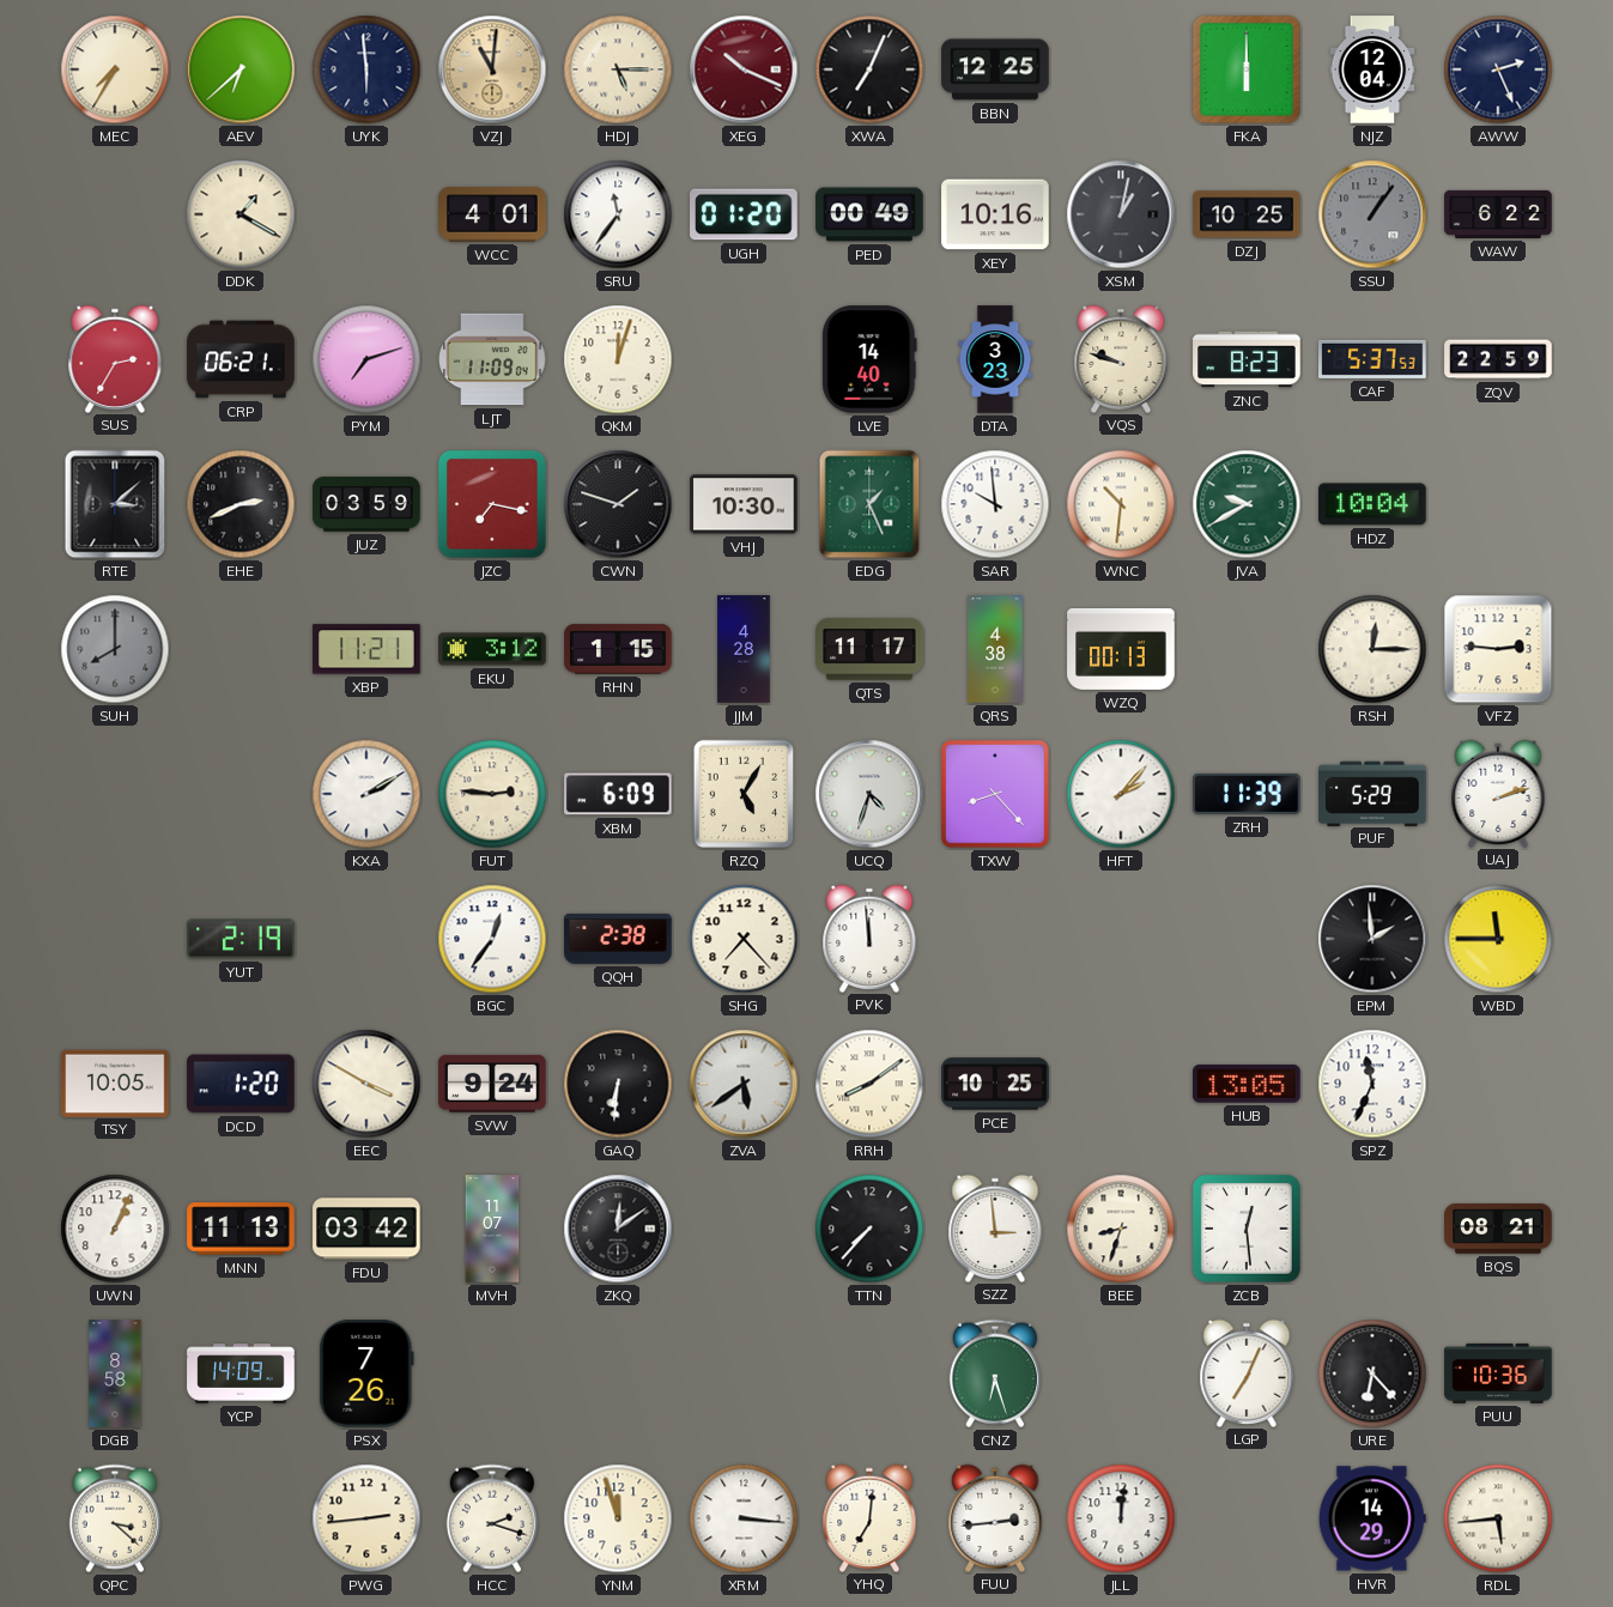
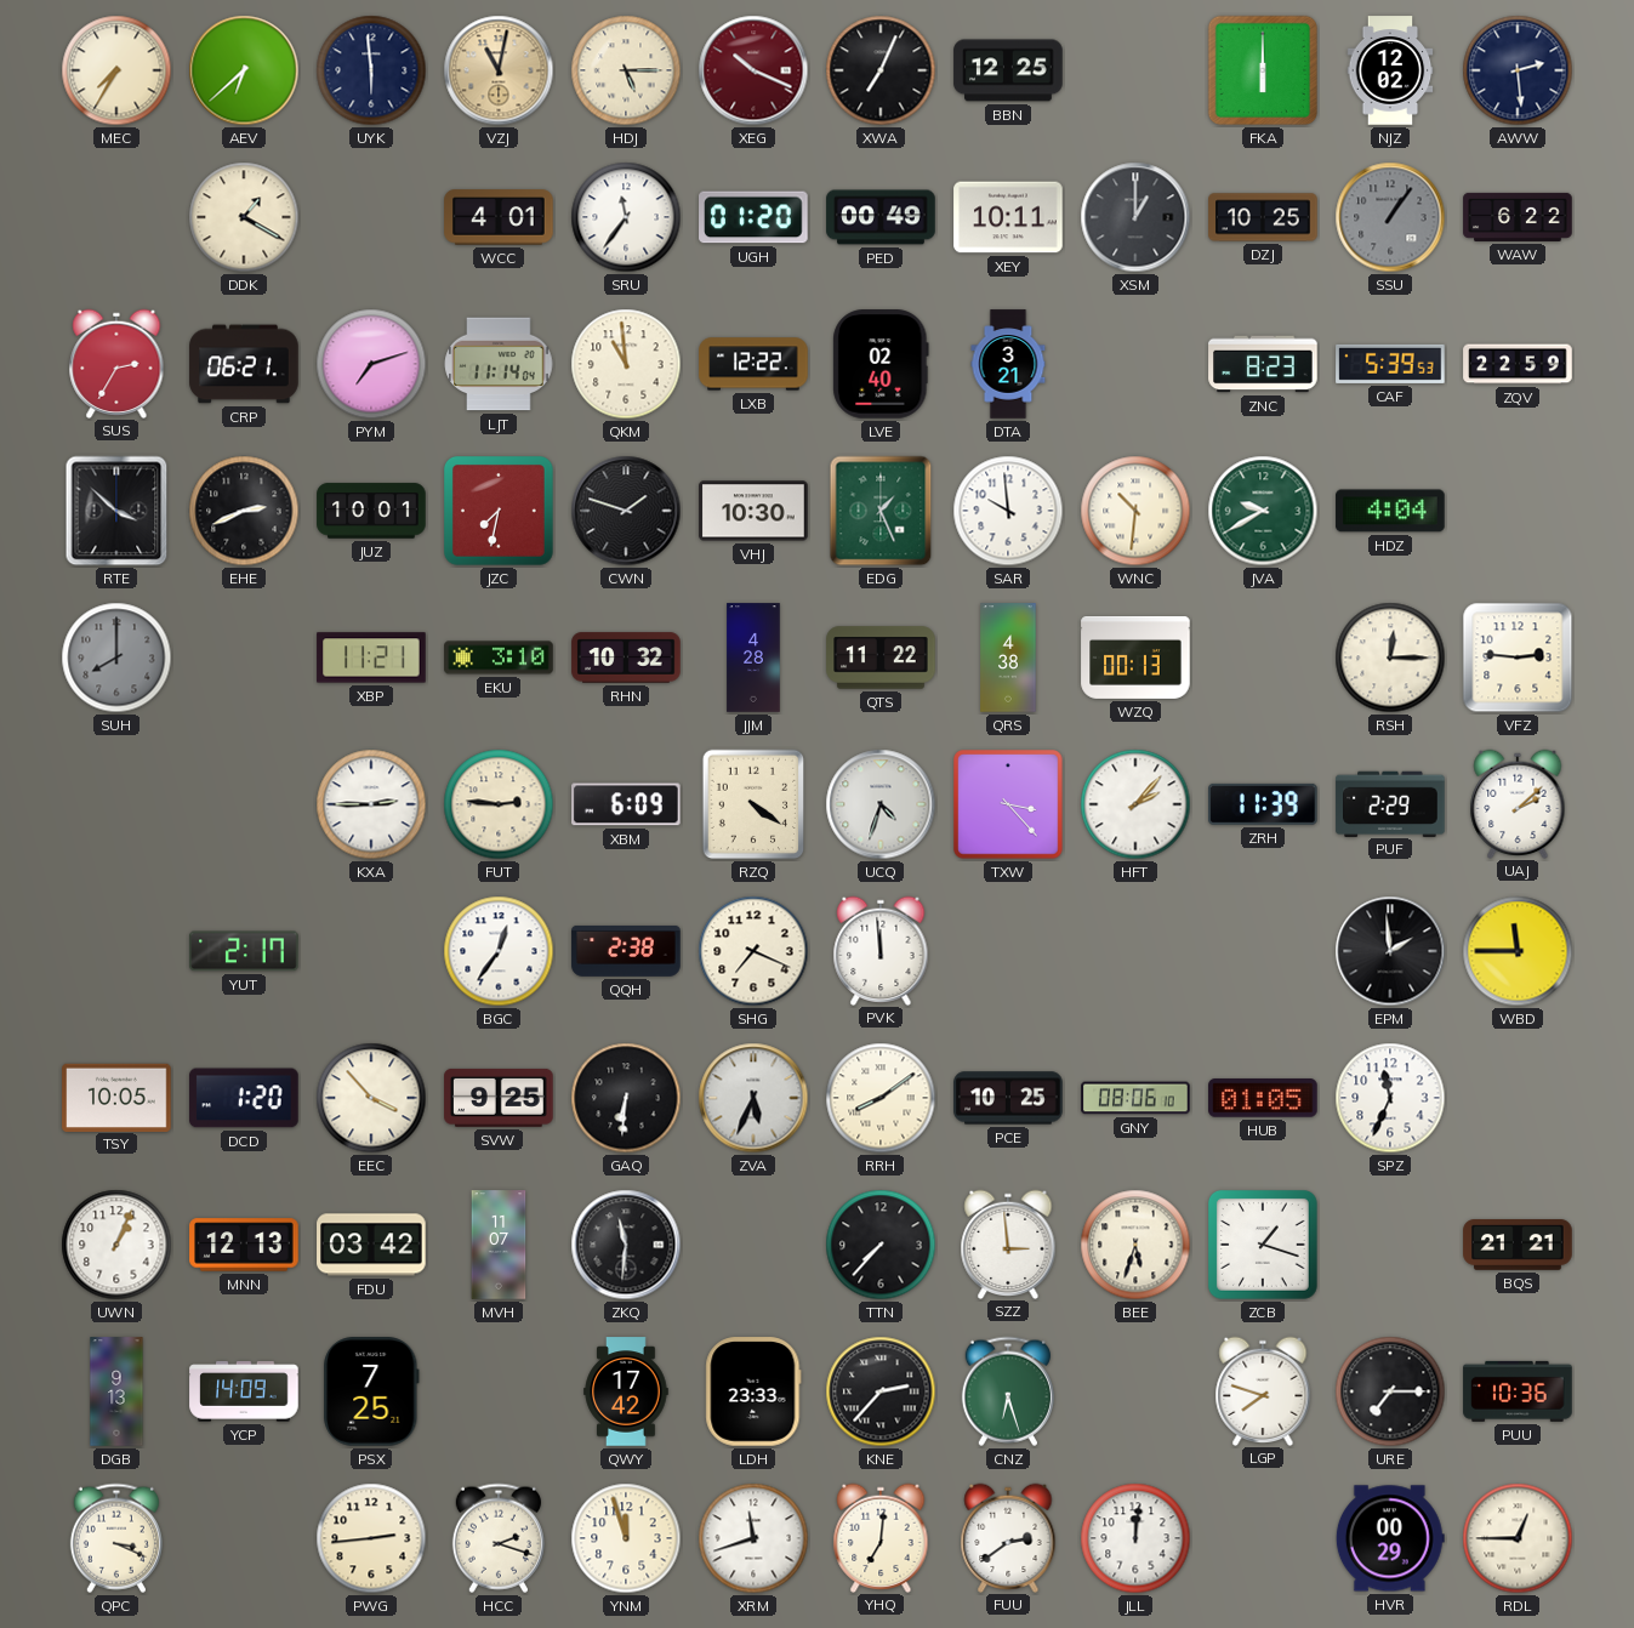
VZJ: 11:01 -> 11:02 (499, 70)
NJZ: 12:04 -> 12:02 (1390, 70)
AWW: 2:26 -> 2:29 (1518, 70)
XEY: 10:16 -> 10:11 (1008, 217)
XSM: 1:02 -> 1:00 (1135, 217)
LJT: 11:09 -> 11:14 (499, 364)
QKM: 12:03 -> 10:59 (626, 364)
LXB: none -> 12:22 (753, 364)
LVE: 14:40 -> 02:40 (881, 364)
DTA: 3:23 -> 3:21 (1008, 364)
VQS: 9:48 -> none (1121, 358)
CAF: 5:37 -> 5:39 (1390, 364)
RTE: 3:08 -> 3:52 (116, 511)
JUZ: 03:59 -> 10:01 (371, 511)
JZC: 7:17 -> 7:32 (500, 512)
HDZ: 10:04 -> 4:04 (1390, 511)
EKU: 3:12 -> 3:10 (499, 658)
RHN: 1:15 -> 10:32 (626, 658)
QTS: 11:17 -> 11:22 (881, 658)
KXA: 2:10 -> 2:45 (371, 804)
RZQ: 5:05 -> 4:21 (753, 804)
TXW: 8:23 -> 3:23 (1008, 804)
PUF: 5:29 -> 2:29 (1390, 803)
UAJ: 2:12 -> 2:08 (1518, 803)
YUT: 2:19 -> 2:17 (244, 951)
SHG: 7:23 -> 7:19 (753, 951)
EEC: 3:50 -> 3:53 (371, 1098)
SVW: 9:24 -> 9:25 (499, 1098)
ZVA: 5:39 -> 5:34 (753, 1098)
GNY: none -> 08:06 (1135, 1098)
HUB: 13:05 -> 01:05 (1263, 1098)
MNN: 11:13 -> 12:13 (244, 1245)
ZKQ: 12:09 -> 11:31 (626, 1245)
BEE: 8:33 -> 5:33 (1135, 1245)
ZCB: 12:29 -> 1:18 (1264, 1246)
BQS: 08:21 -> 21:21 (1518, 1245)
DGB: 8:58 -> 9:13 (116, 1391)
PSX: 7:26 -> 7:25 (371, 1391)
QWY: none -> 17:42 (626, 1391)
LDH: none -> 23:33 (753, 1391)
KNE: none -> 2:37 (881, 1391)
LGP: 7:04 -> 7:48 (1263, 1390)
URE: 6:23 -> 7:15 (1390, 1391)
QPC: 3:22 -> 3:19 (116, 1538)
XRM: 3:16 -> 11:42 (753, 1538)
FUU: 2:44 -> 2:39 (1008, 1537)
HVR: 14:29 -> 00:29 (1390, 1538)
RDL: 5:44 -> 12:45 (1518, 1538)
